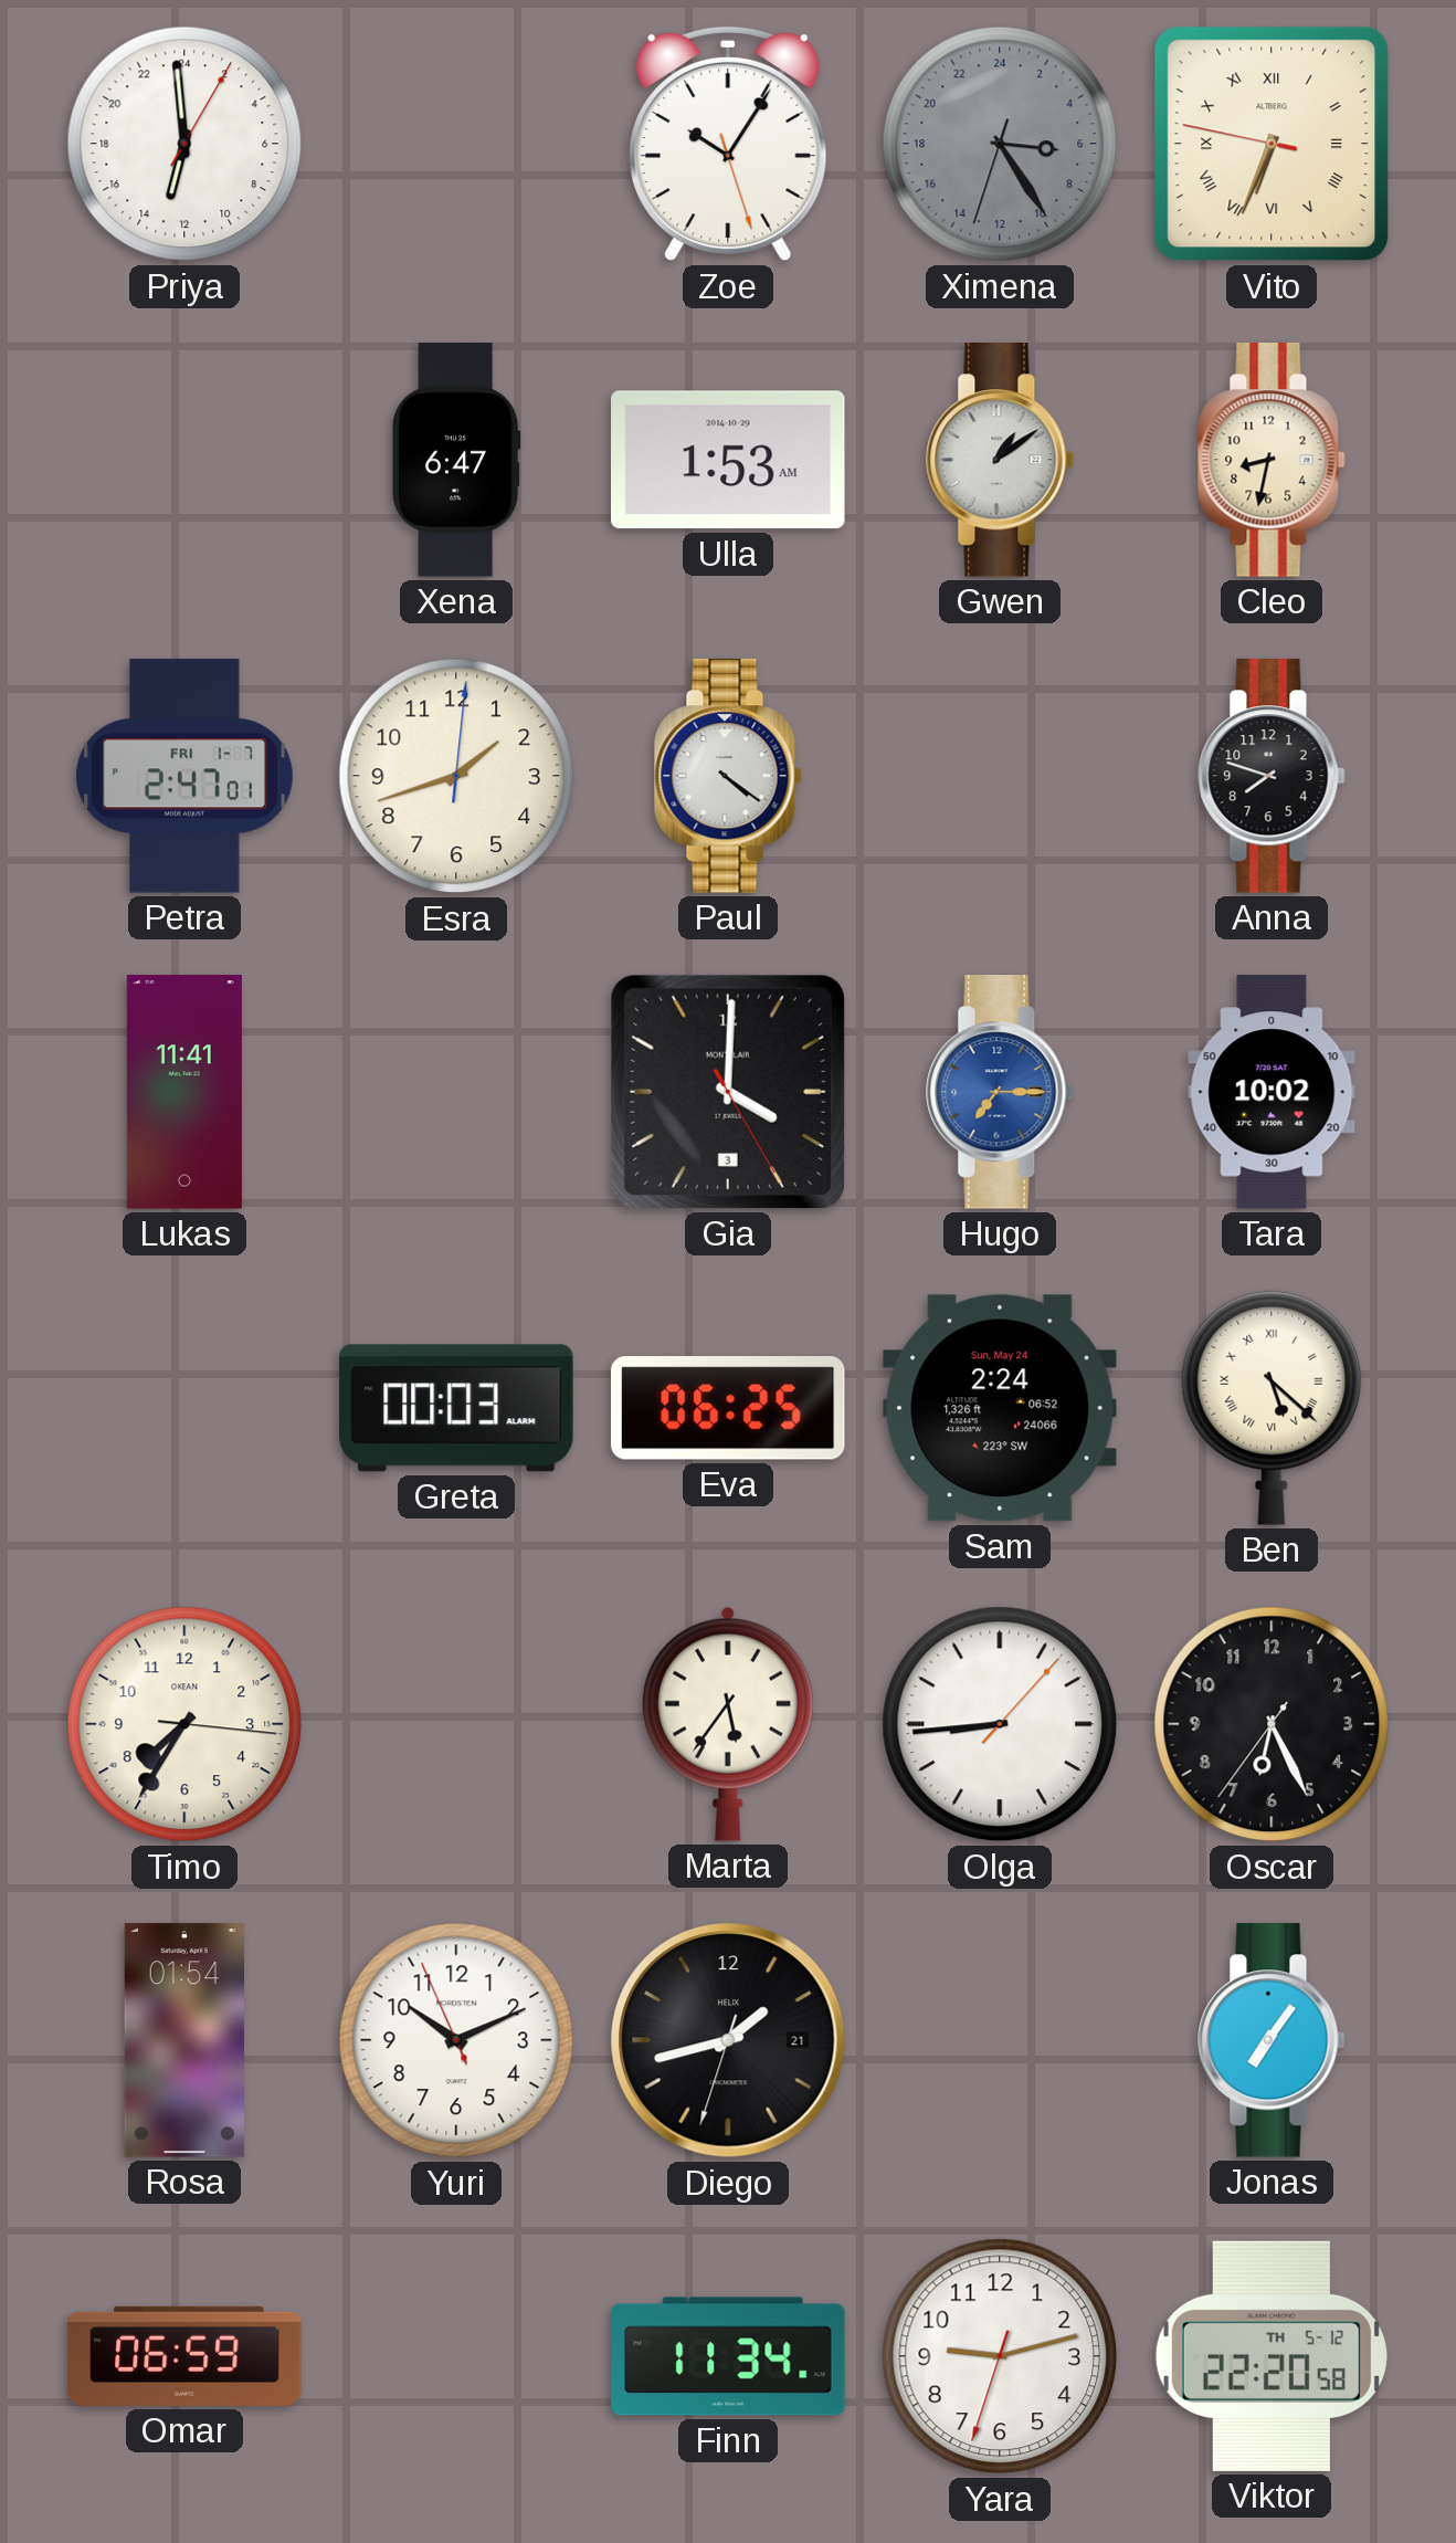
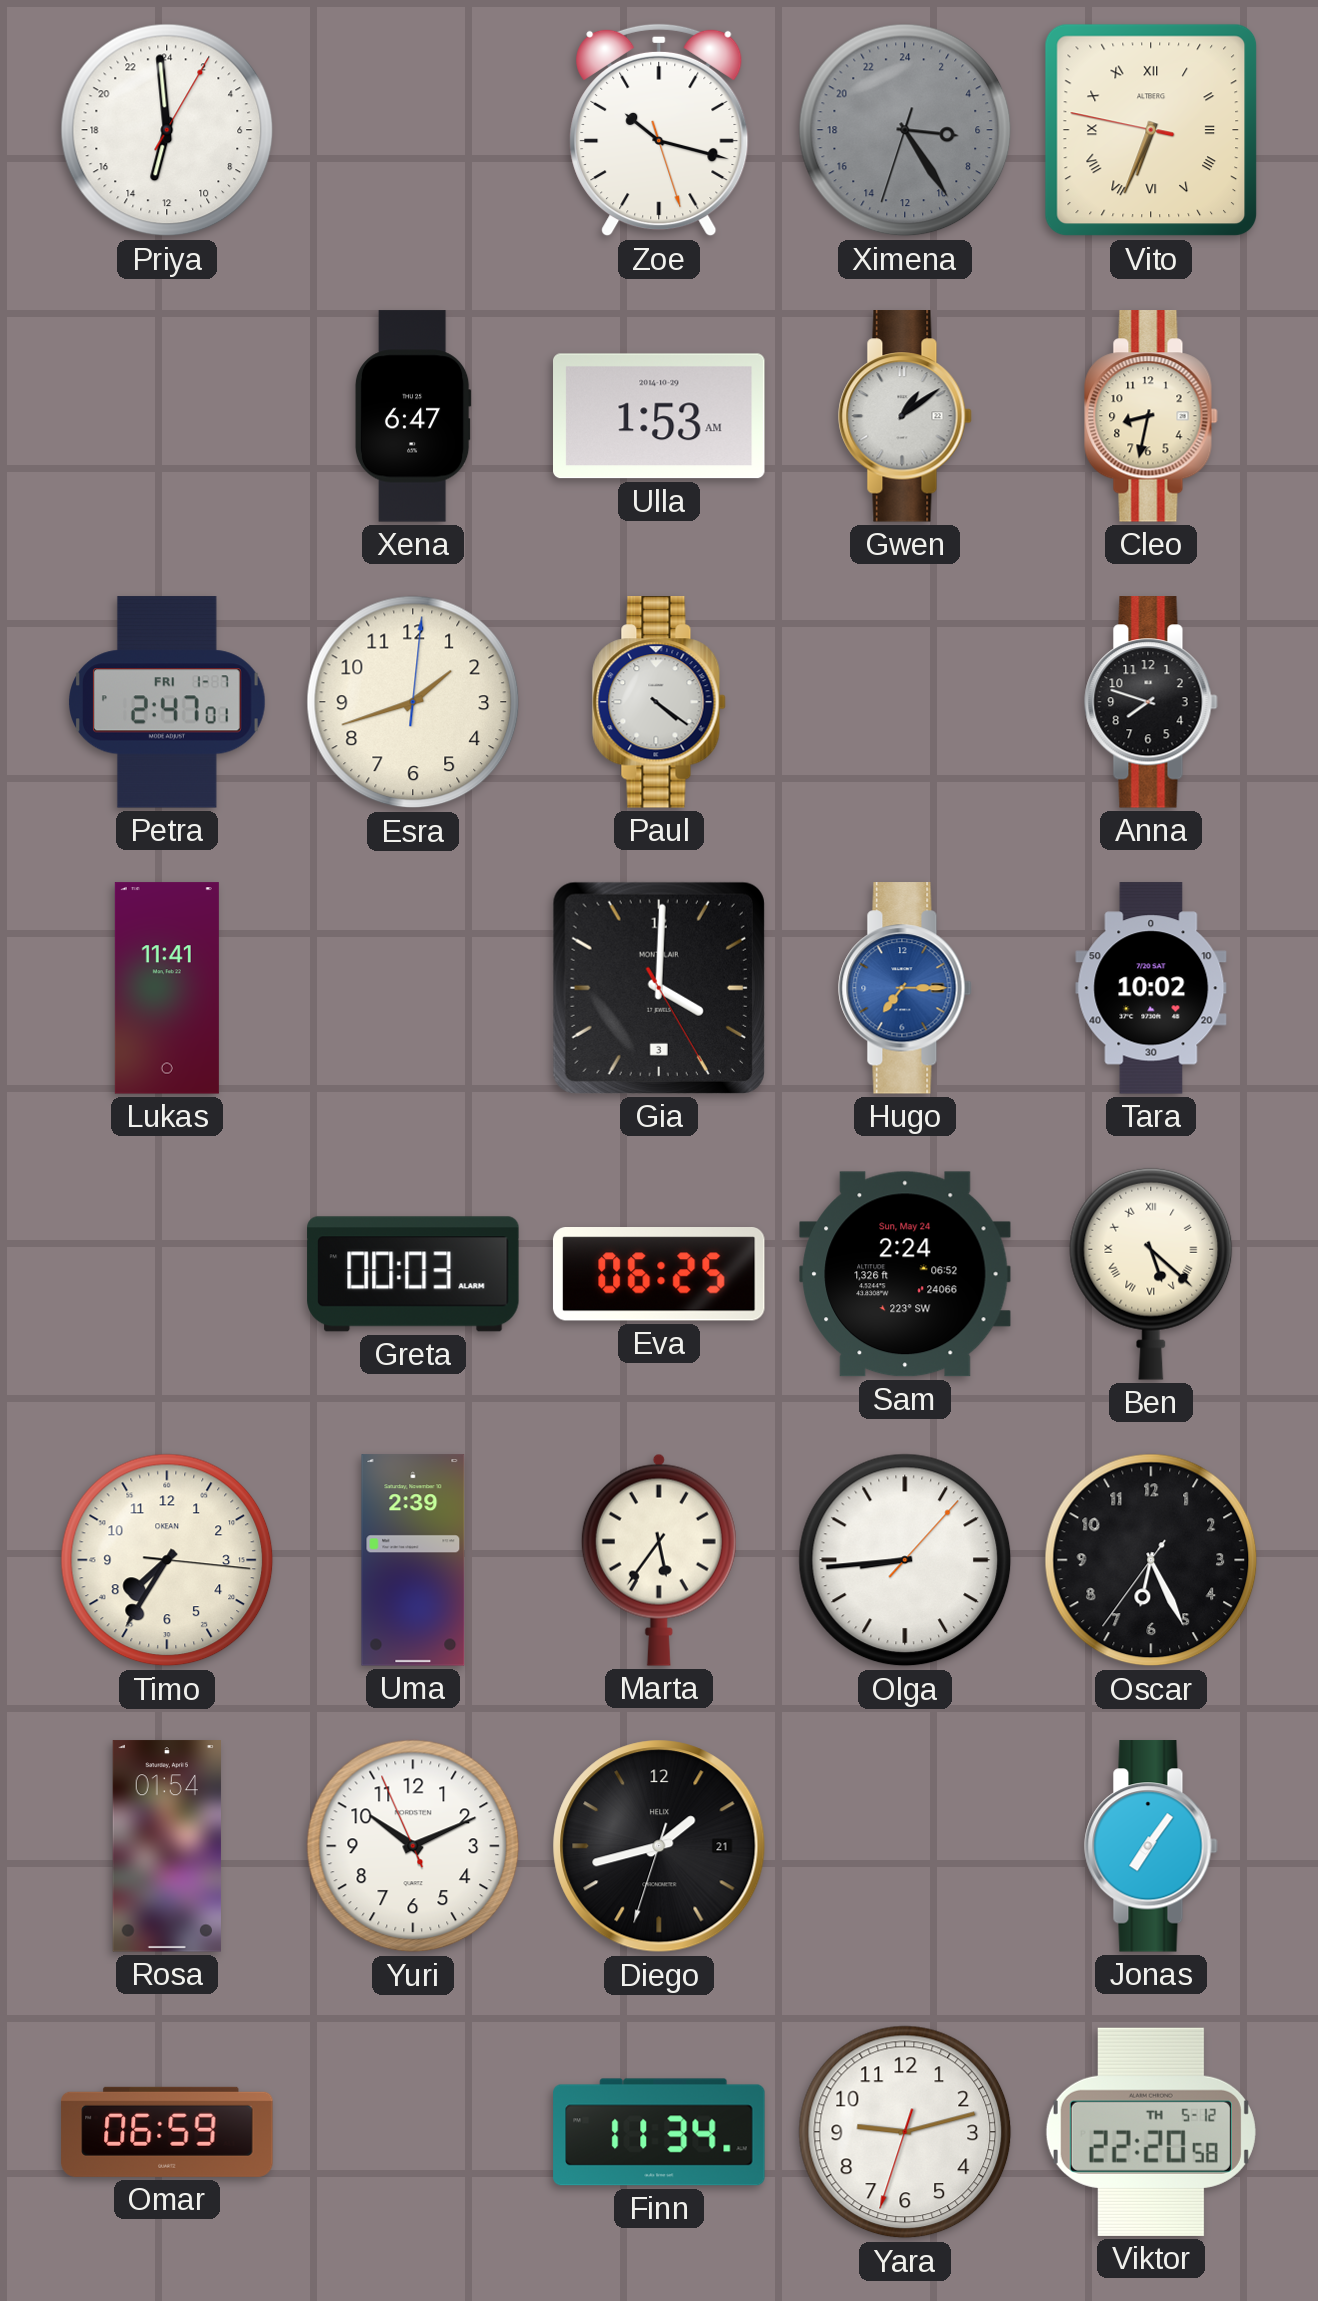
Zoe: 10:05 -> 10:17 (659, 130)
Uma: none -> 2:39 (413, 1560)
